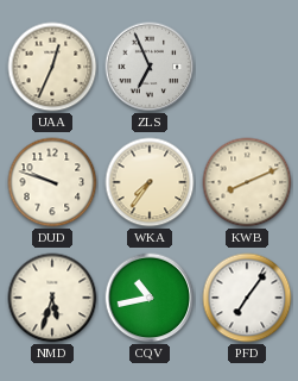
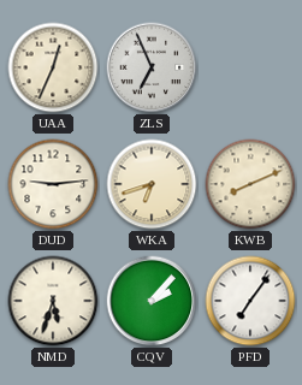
DUD: 9:48 -> 9:14 (53, 184)
WKA: 7:36 -> 6:42 (152, 184)
CQV: 10:43 -> 2:07 (152, 301)
